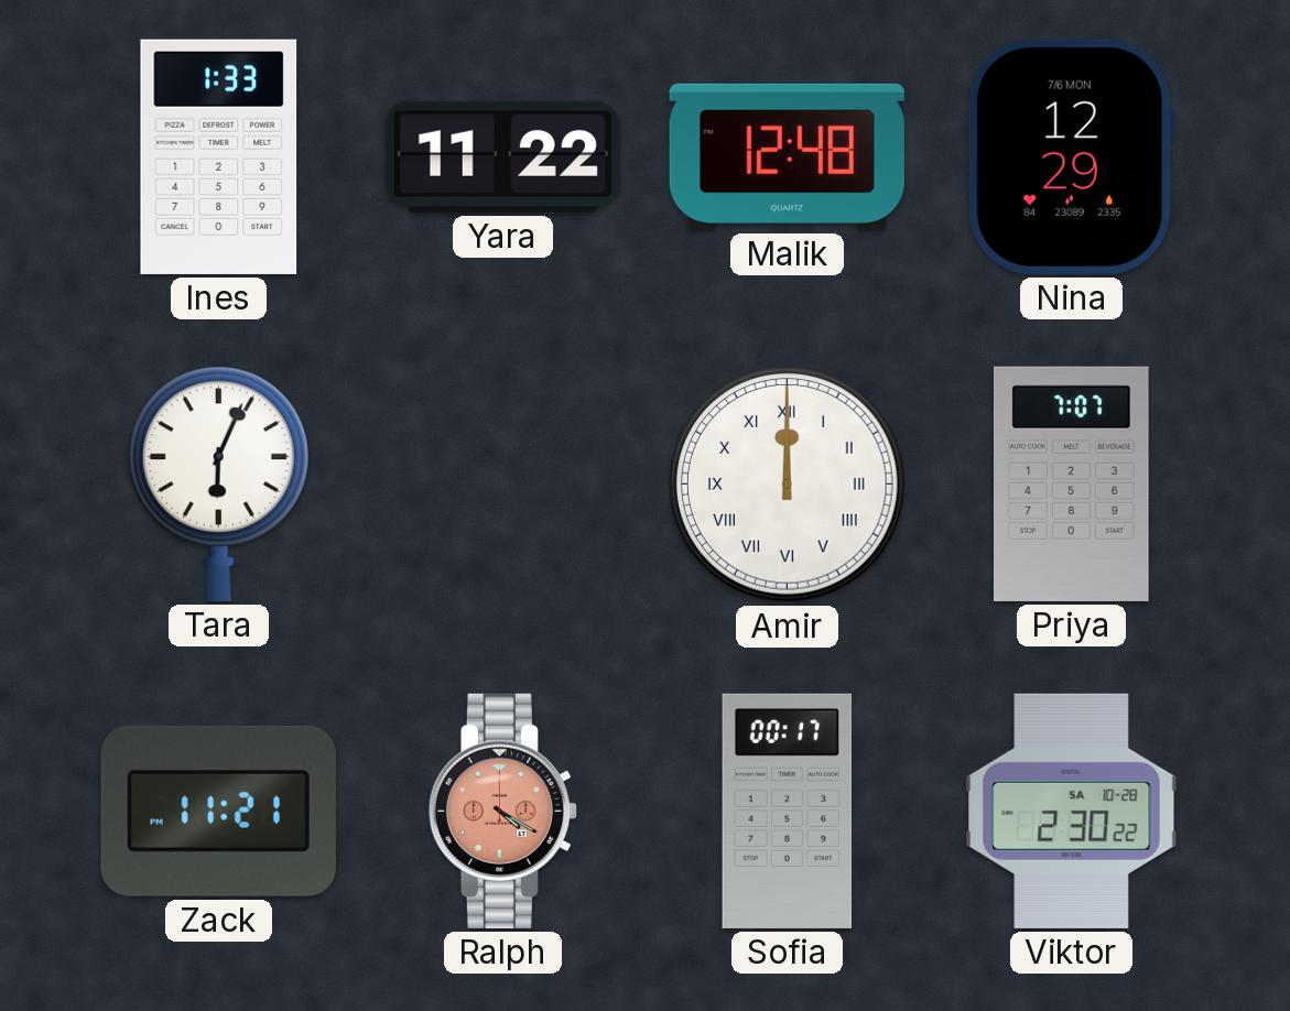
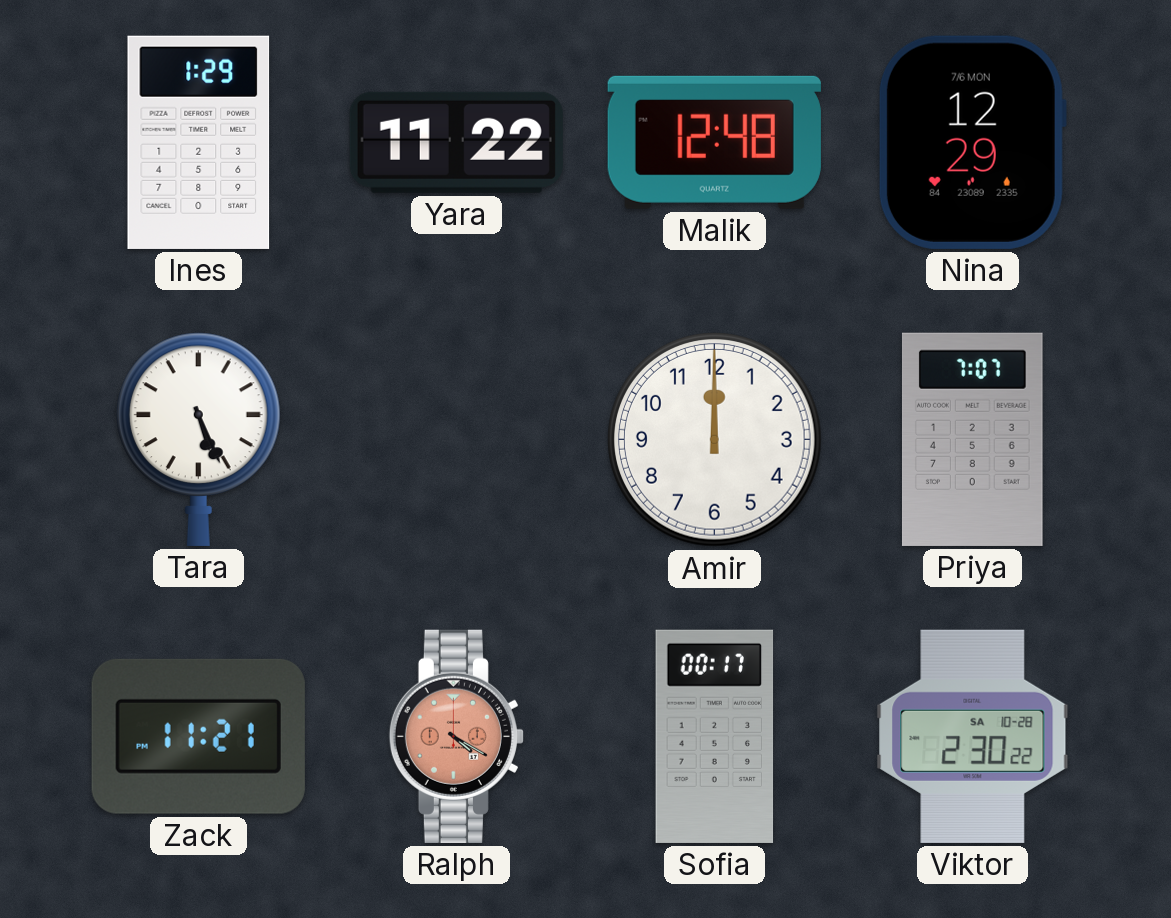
Ines: 1:33 -> 1:29 (199, 142)
Tara: 6:04 -> 5:26 (198, 439)
Amir numerals: Roman -> Arabic (715, 440)
